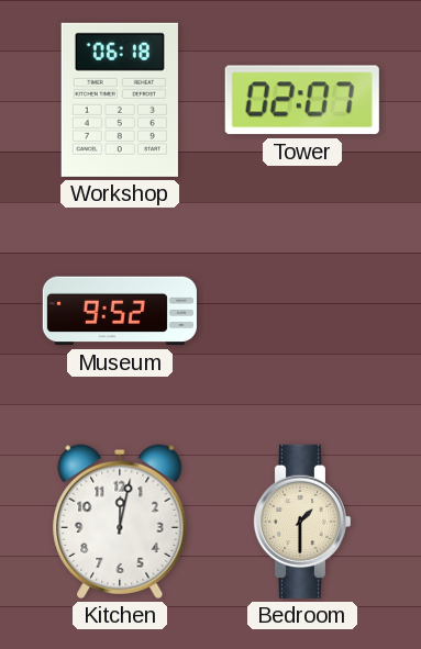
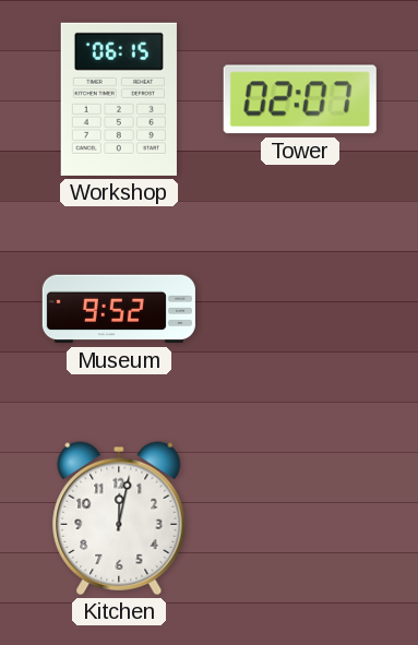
Workshop: 06:18 -> 06:15 (119, 99)
Bedroom: 1:30 -> none (301, 522)
